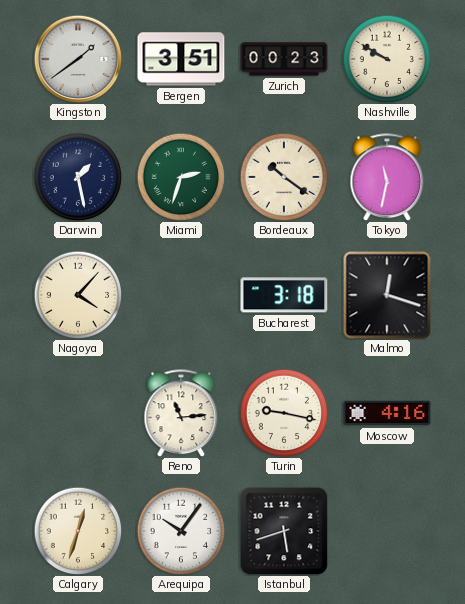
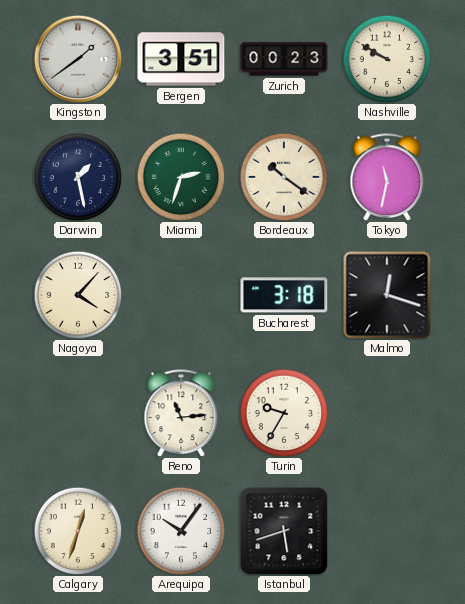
Turin: 9:17 -> 9:35 (284, 413)
Moscow: 4:16 -> none (387, 413)
